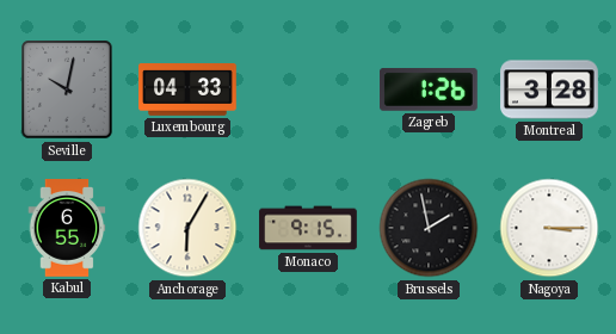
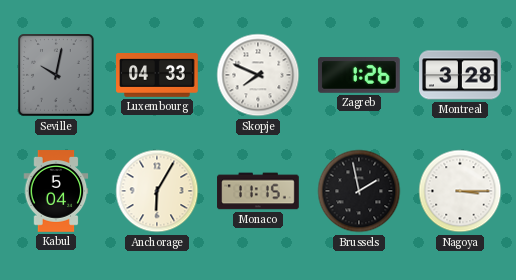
Skopje: none -> 7:49 (258, 75)
Kabul: 6:55 -> 5:04 (56, 191)
Monaco: 9:15 -> 11:15 (258, 191)
